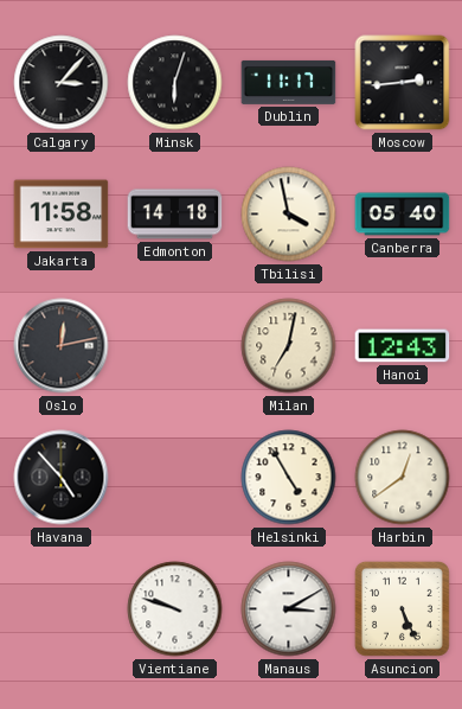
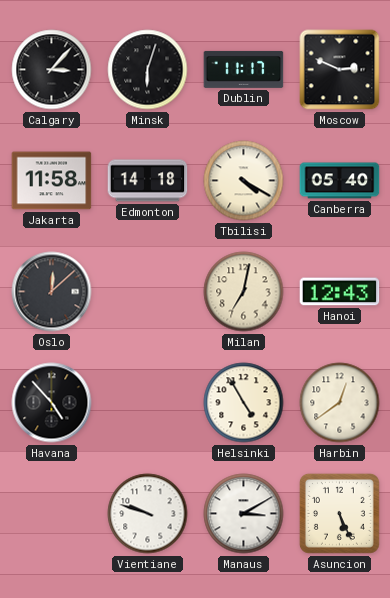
Moscow: 2:44 -> 2:49 (340, 70)
Tbilisi: 3:58 -> 4:20 (244, 181)
Oslo: 12:13 -> 12:08 (52, 292)
